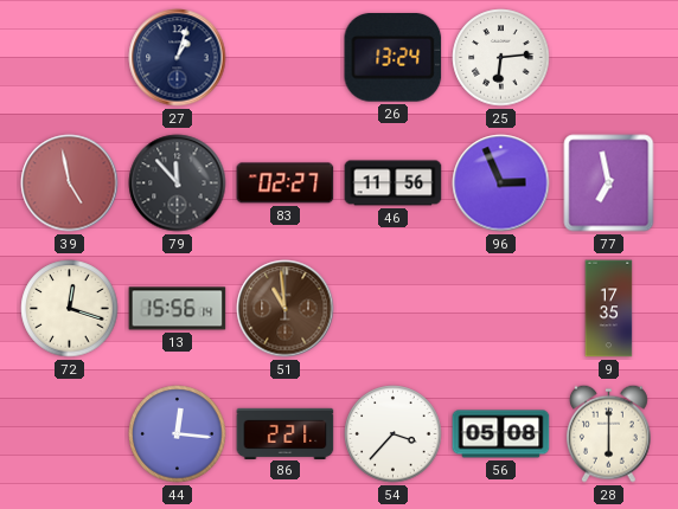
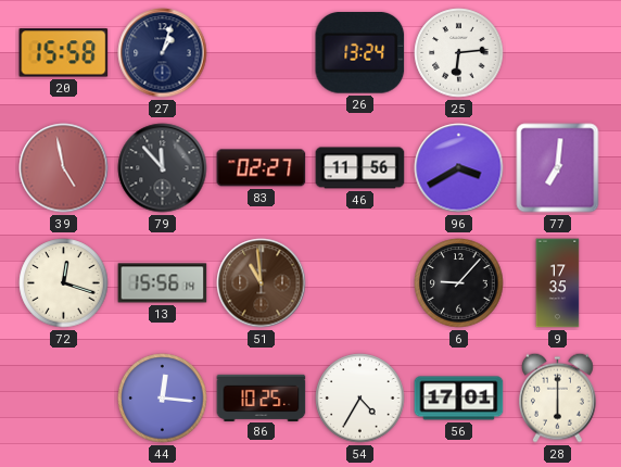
20: none -> 15:58 (64, 53)
96: 2:56 -> 3:40 (459, 168)
77: 6:58 -> 7:01 (558, 168)
6: none -> 9:07 (459, 283)
86: 2:21 -> 10:25 (262, 397)
54: 3:37 -> 4:35 (360, 399)
56: 05:08 -> 17:01 (459, 399)
